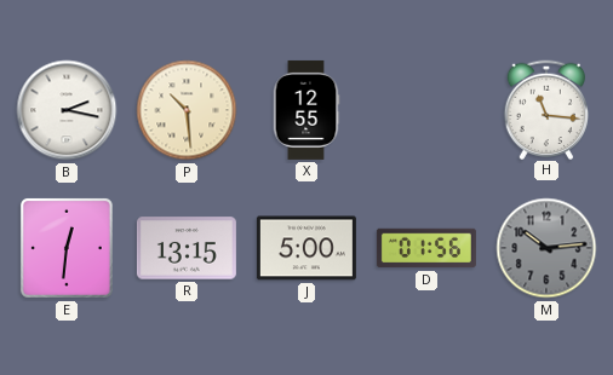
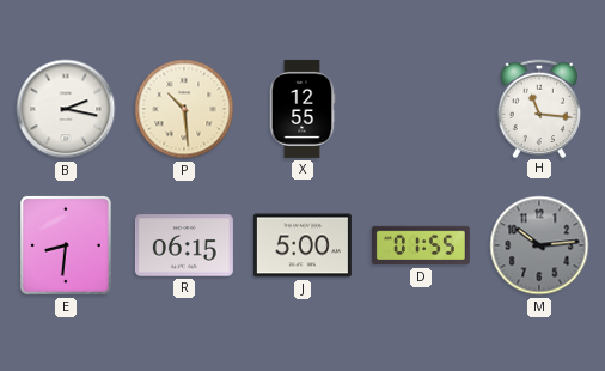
E: 12:31 -> 8:31 (66, 245)
R: 13:15 -> 06:15 (184, 245)
D: 01:56 -> 01:55 (421, 245)
